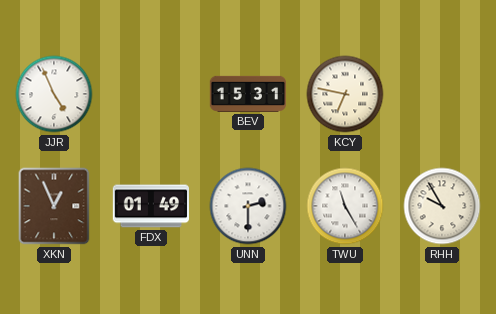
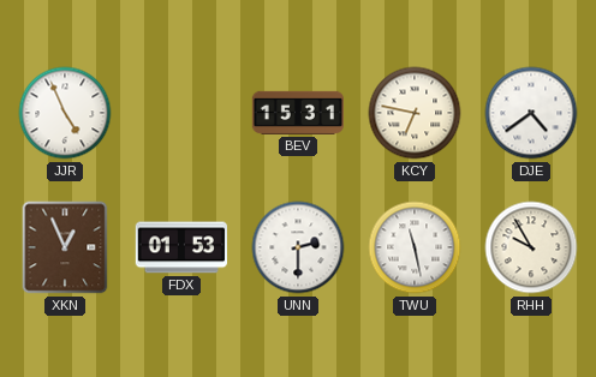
DJE: none -> 4:39 (531, 113)
FDX: 01:49 -> 01:53 (180, 247)
TWU: 11:25 -> 11:28 (415, 247)
